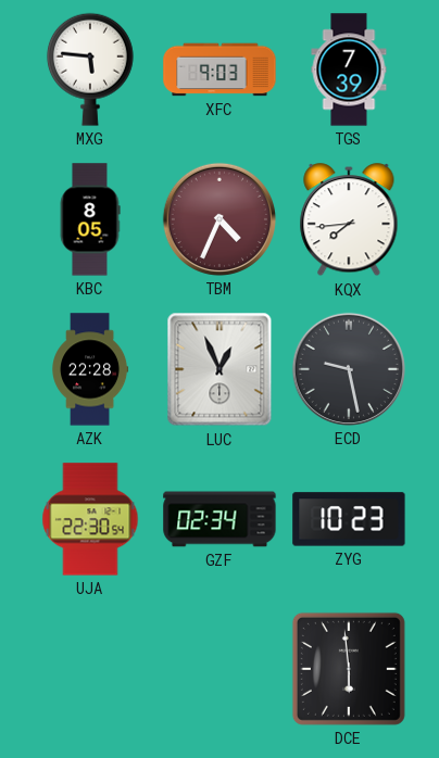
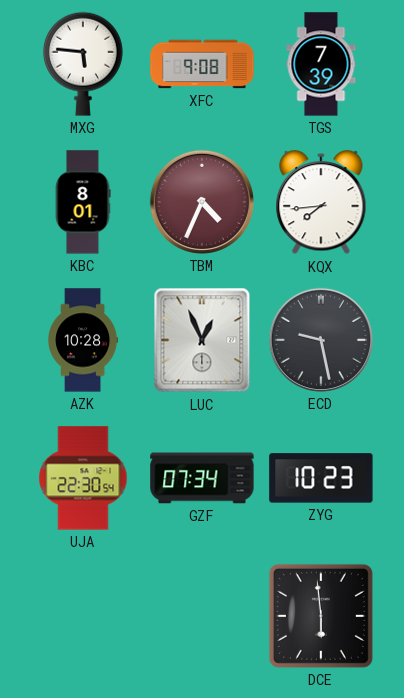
XFC: 9:03 -> 9:08 (202, 64)
KBC: 8:05 -> 8:01 (83, 202)
AZK: 22:28 -> 10:28 (83, 340)
GZF: 02:34 -> 07:34 (202, 478)
